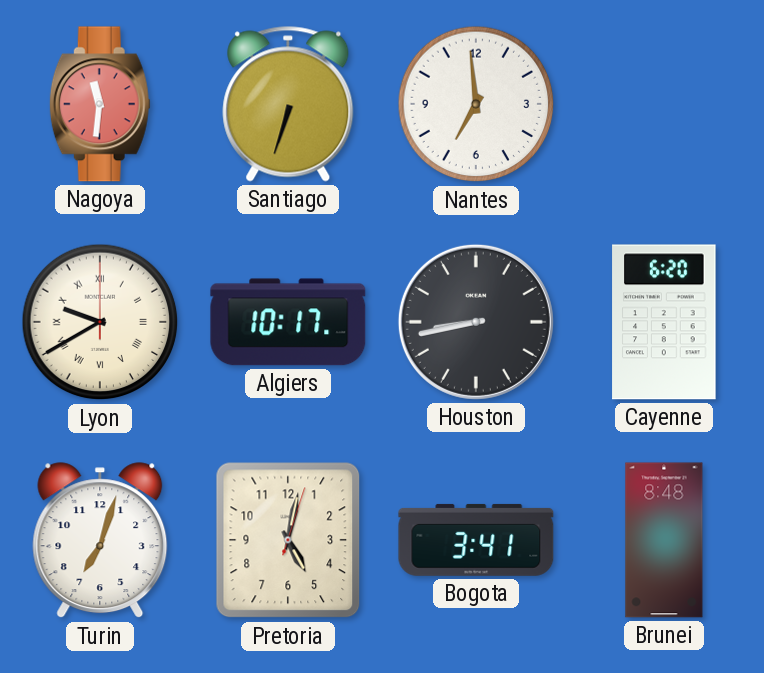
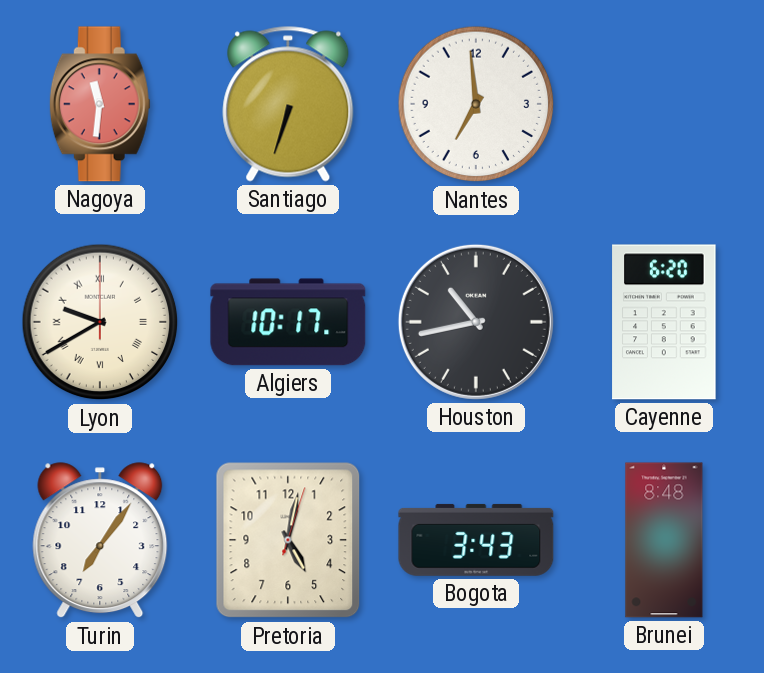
Houston: 8:43 -> 10:43 (476, 322)
Turin: 7:03 -> 7:06 (100, 541)
Bogota: 3:41 -> 3:43 (476, 540)
